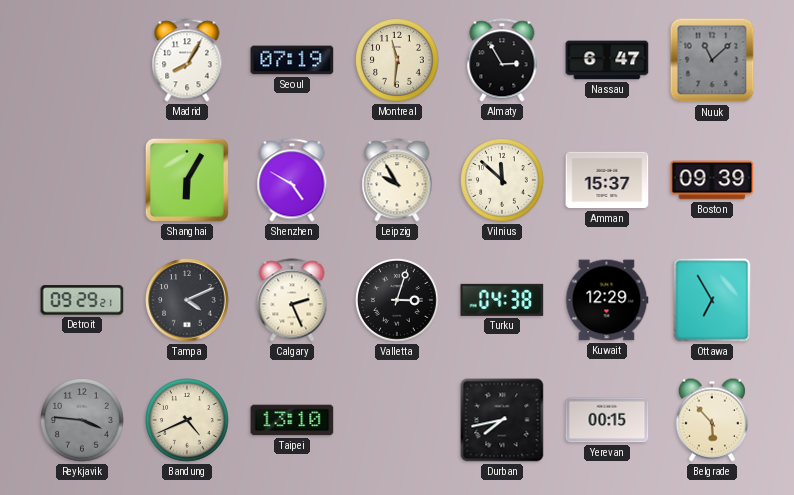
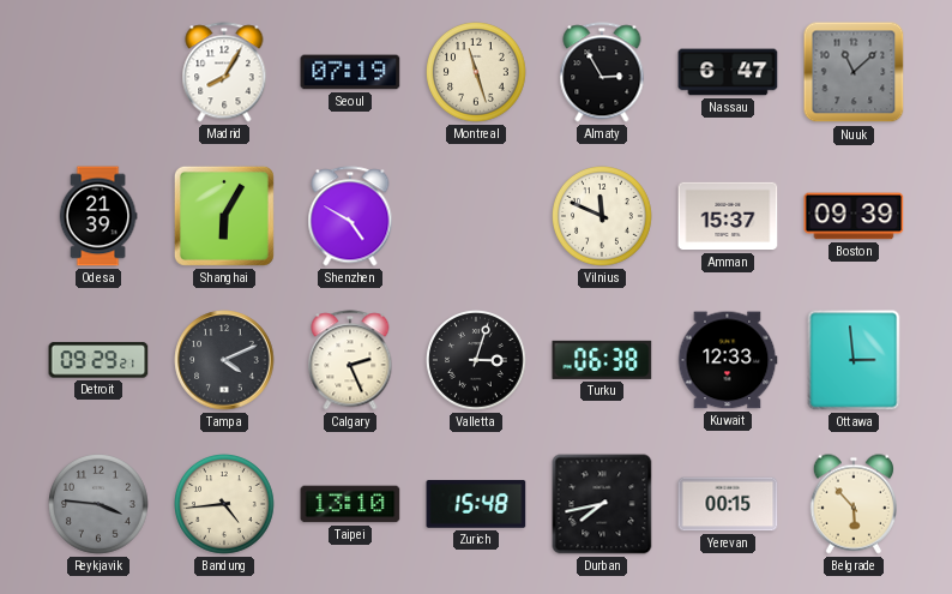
Montreal: 11:31 -> 11:27 (477, 73)
Odesa: none -> 21:39 (98, 216)
Leipzig: 9:55 -> none (397, 180)
Vilnius: 11:52 -> 11:49 (603, 217)
Turku: 04:38 -> 06:38 (602, 360)
Kuwait: 12:29 -> 12:33 (728, 360)
Ottawa: 6:55 -> 2:59 (854, 360)
Bandung: 4:41 -> 4:44 (225, 505)
Zurich: none -> 15:48 (476, 504)
